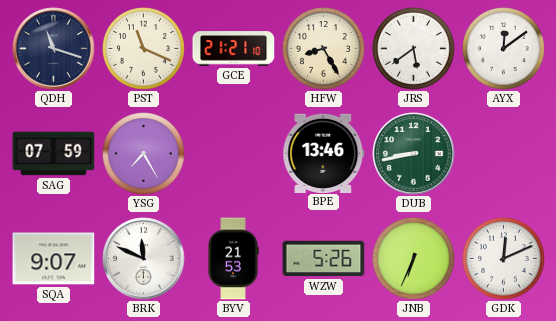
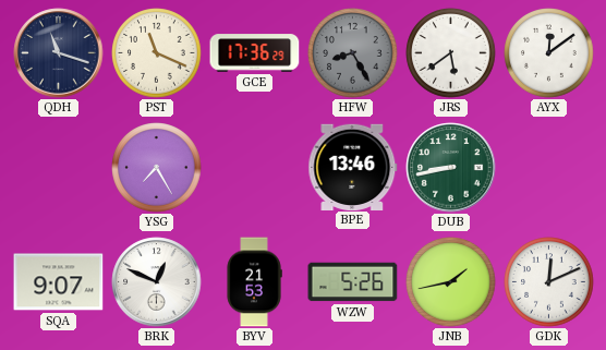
GCE: 21:21 -> 17:36 (255, 53)
HFW dial: cream -> grey (353, 53)
SAG: 07:59 -> none (54, 154)
BRK: 11:49 -> 12:49 (157, 282)
JNB: 6:34 -> 1:43 (451, 282)
